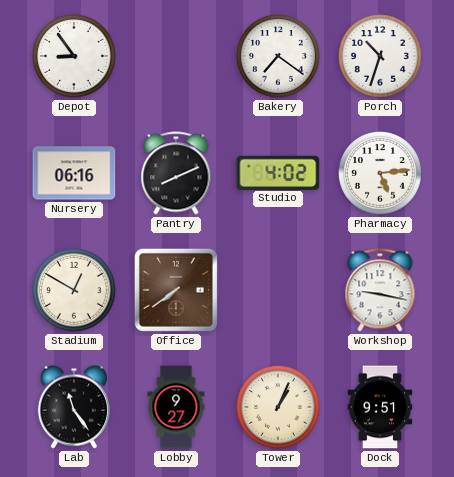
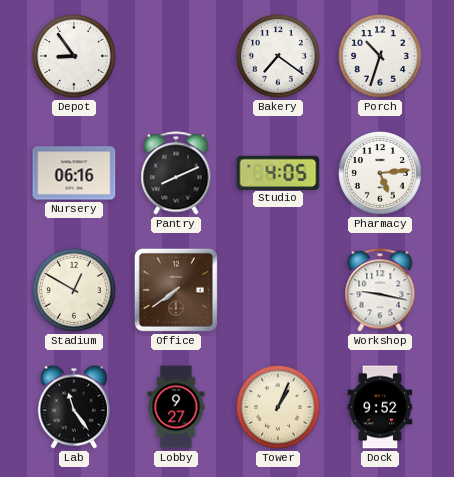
Studio: 4:02 -> 4:05 (278, 172)
Dock: 9:51 -> 9:52 (380, 407)
